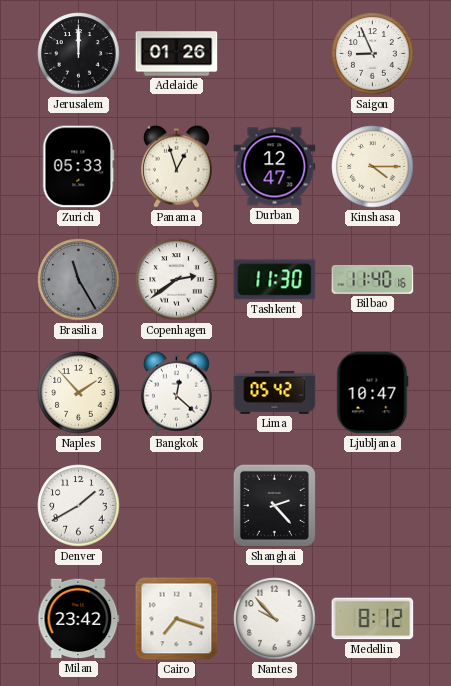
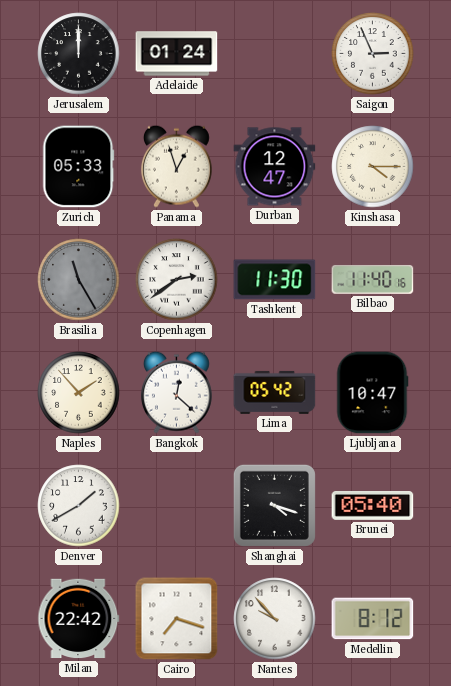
Adelaide: 01:26 -> 01:24 (177, 54)
Saigon: 8:56 -> 2:56 (373, 54)
Shanghai: 2:23 -> 4:18 (274, 505)
Brunei: none -> 05:40 (373, 505)
Milan: 23:42 -> 22:42 (79, 619)
